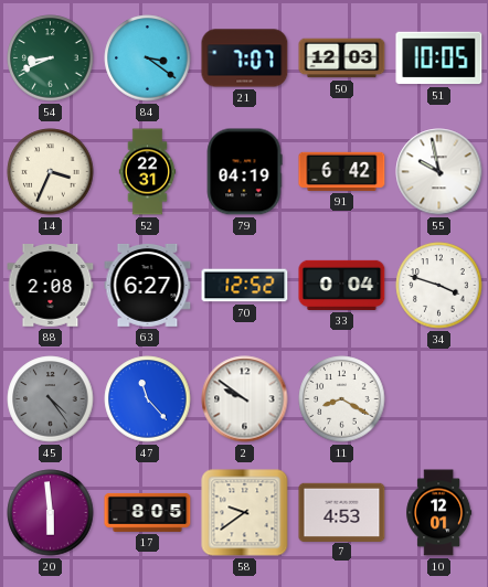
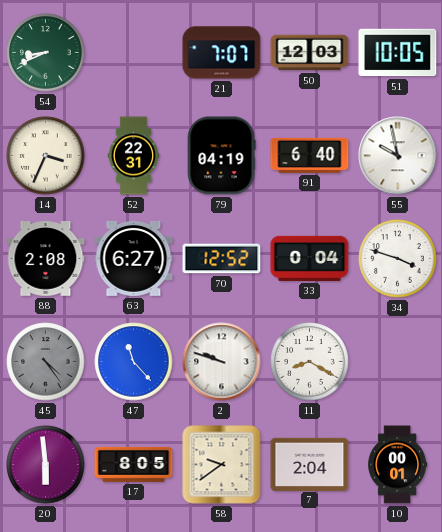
84: 3:21 -> none (148, 58)
91: 6:42 -> 6:40 (310, 155)
2: 9:51 -> 9:48 (222, 362)
7: 4:53 -> 2:04 (310, 464)
10: 12:01 -> 00:01 (398, 465)
